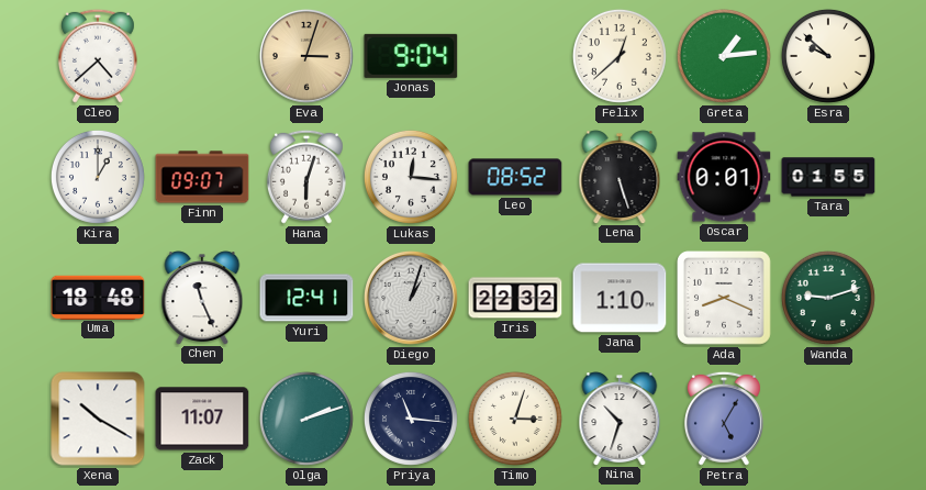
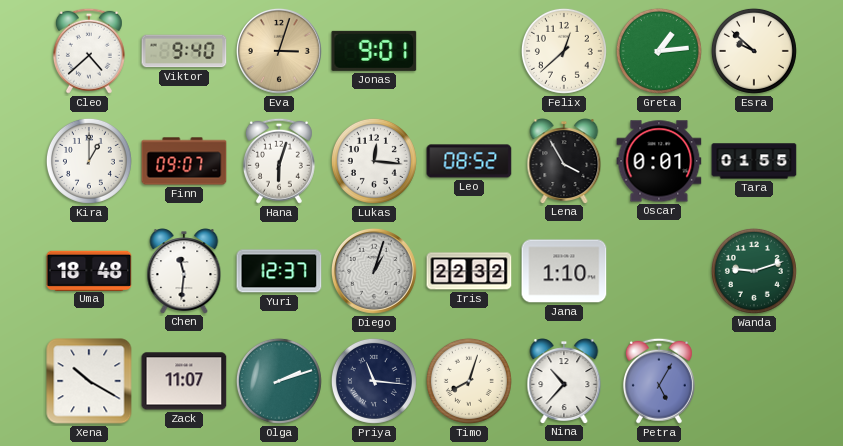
Viktor: none -> 9:40 (184, 51)
Jonas: 9:04 -> 9:01 (374, 51)
Lena: 5:27 -> 3:55 (564, 161)
Chen: 11:26 -> 11:31 (184, 271)
Yuri: 12:41 -> 12:37 (279, 271)
Ada: 8:19 -> none (725, 299)
Timo: 3:03 -> 8:03 (469, 381)
Nina: 10:33 -> 10:37 (564, 381)
